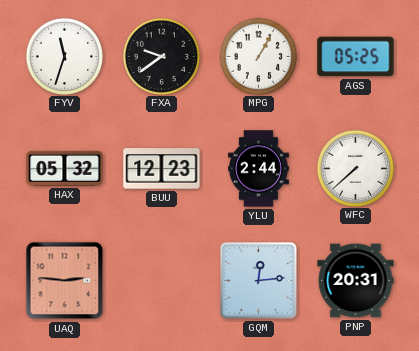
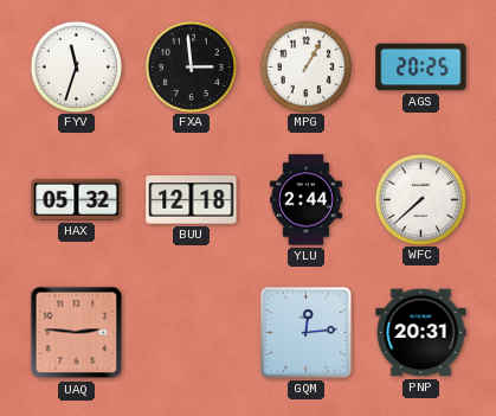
FXA: 9:39 -> 2:59 (191, 66)
AGS: 05:25 -> 20:25 (421, 68)
BUU: 12:23 -> 12:18 (192, 200)
